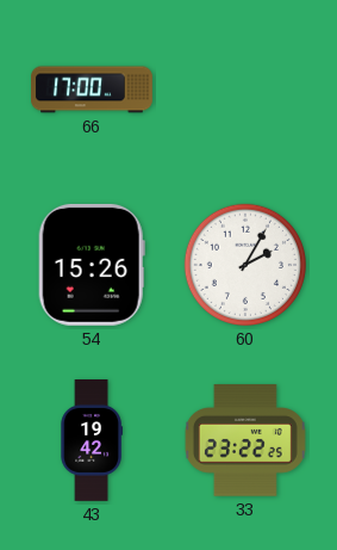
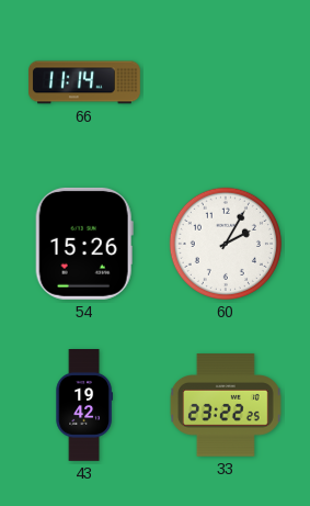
66: 17:00 -> 11:14 (85, 82)
